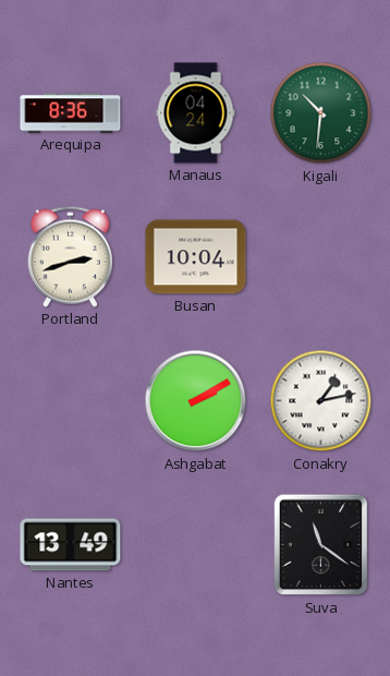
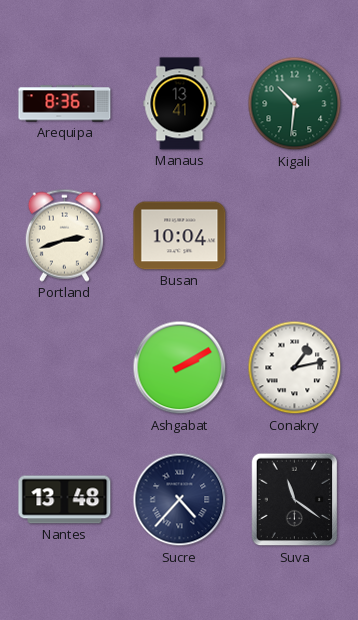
Manaus: 04:24 -> 13:41 (180, 104)
Nantes: 13:49 -> 13:48 (65, 500)
Sucre: none -> 4:37 (180, 500)
